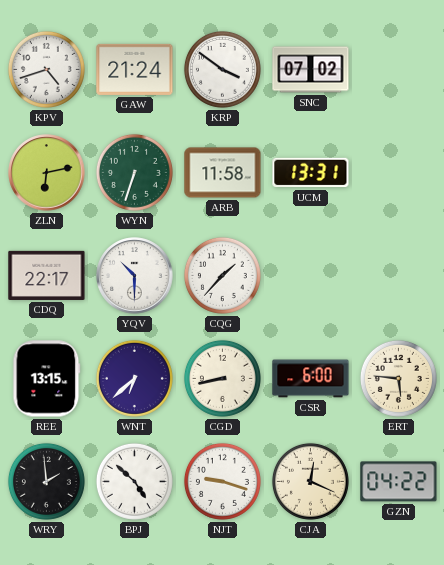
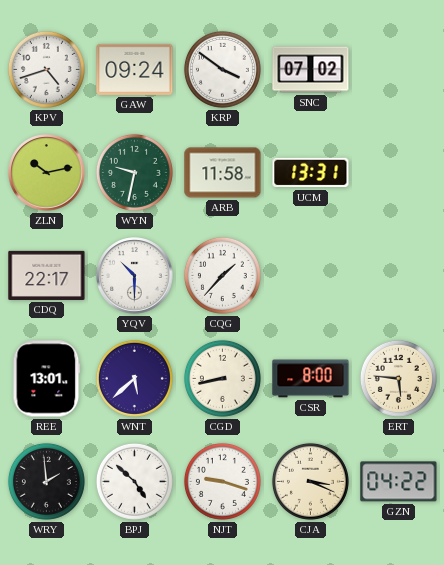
GAW: 21:24 -> 09:24 (135, 69)
ZLN: 6:13 -> 10:13 (47, 173)
WYN: 6:33 -> 9:32 (134, 172)
REE: 13:15 -> 13:01 (47, 379)
WNT: 6:38 -> 5:38 (134, 378)
CSR: 6:00 -> 8:00 (311, 379)
CJA: 12:19 -> 3:19 (310, 481)
